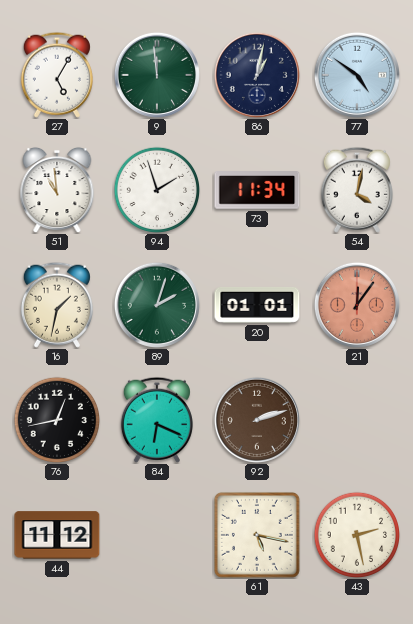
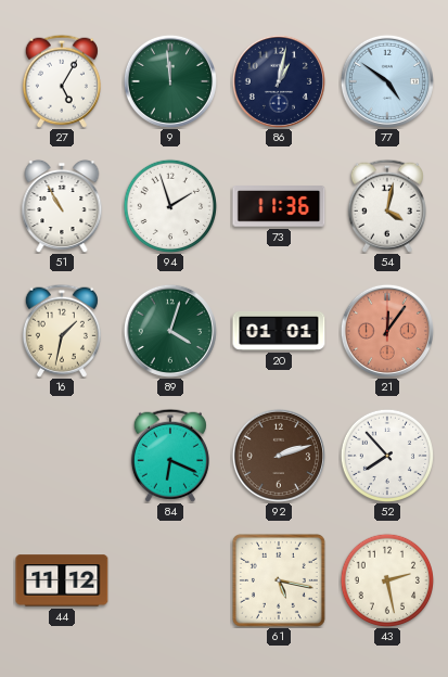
51: 10:59 -> 10:55 (62, 206)
73: 11:34 -> 11:36 (279, 206)
89: 2:03 -> 4:03 (170, 331)
76: 12:43 -> none (56, 419)
52: none -> 7:53 (386, 455)
